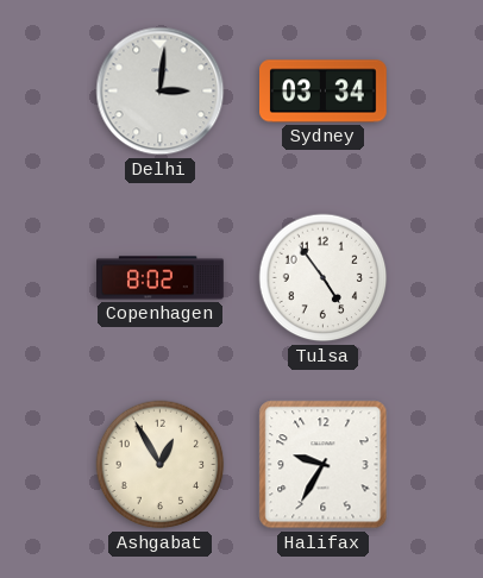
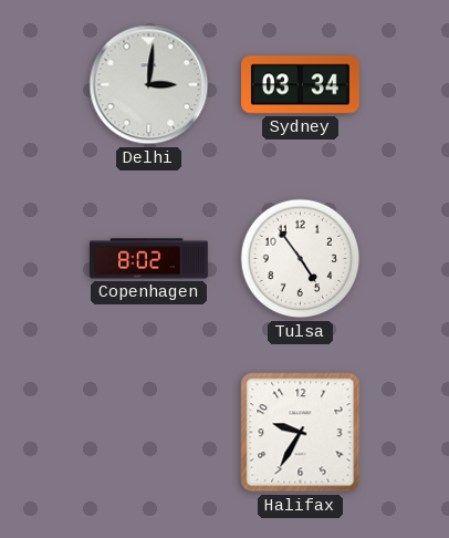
Ashgabat: 12:55 -> none (161, 465)
